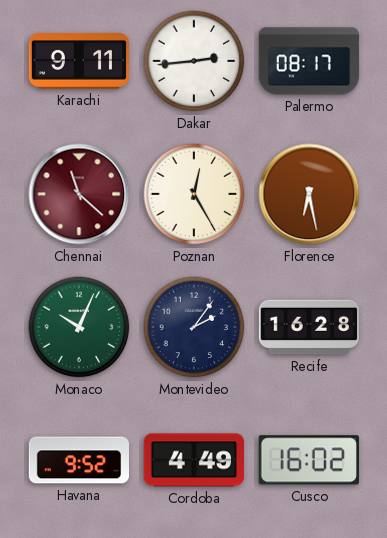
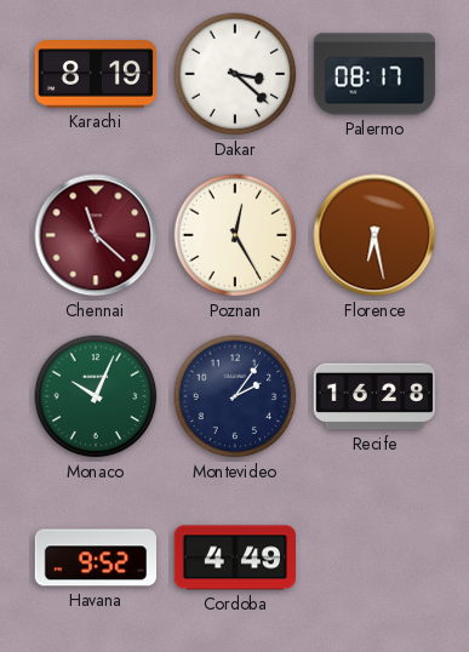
Karachi: 9:11 -> 8:19 (95, 74)
Dakar: 2:44 -> 3:22 (235, 74)
Cusco: 16:02 -> none (309, 460)
